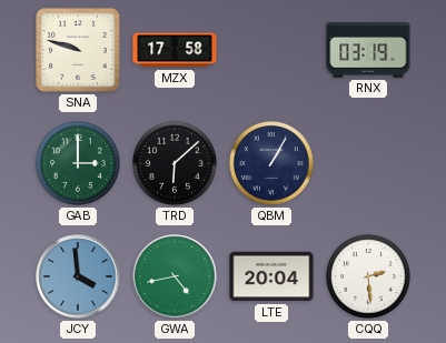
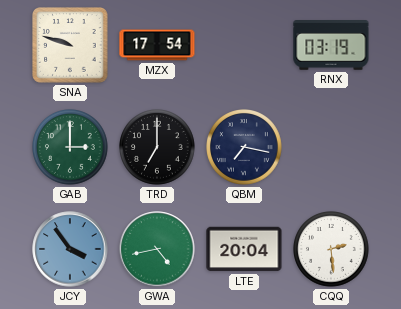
MZX: 17:58 -> 17:54 (157, 45)
TRD: 6:08 -> 7:00 (158, 148)
QBM: 1:05 -> 7:17 (245, 148)
JCY: 3:59 -> 3:54 (70, 249)
